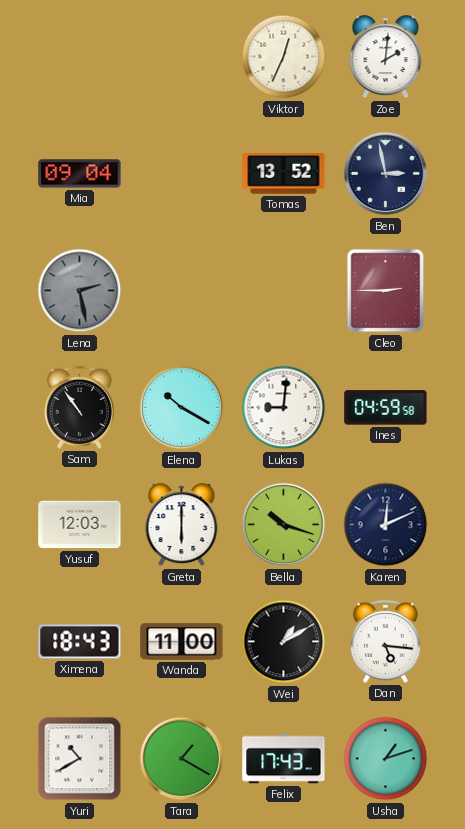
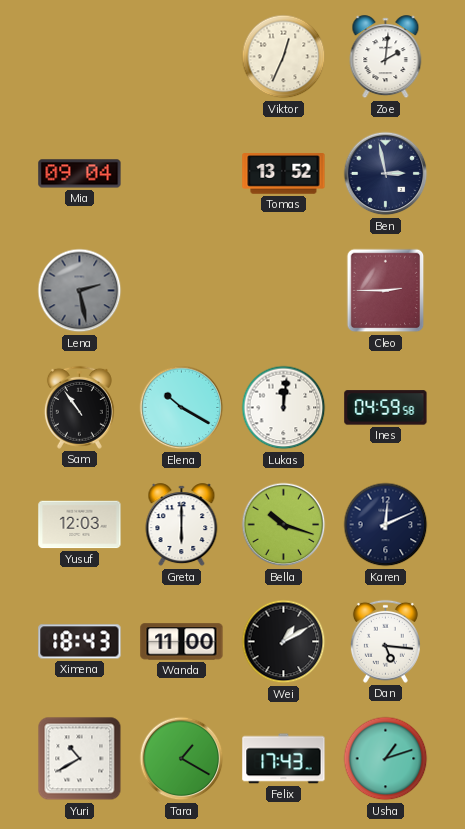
Lukas: 9:01 -> 12:01 (284, 408)
